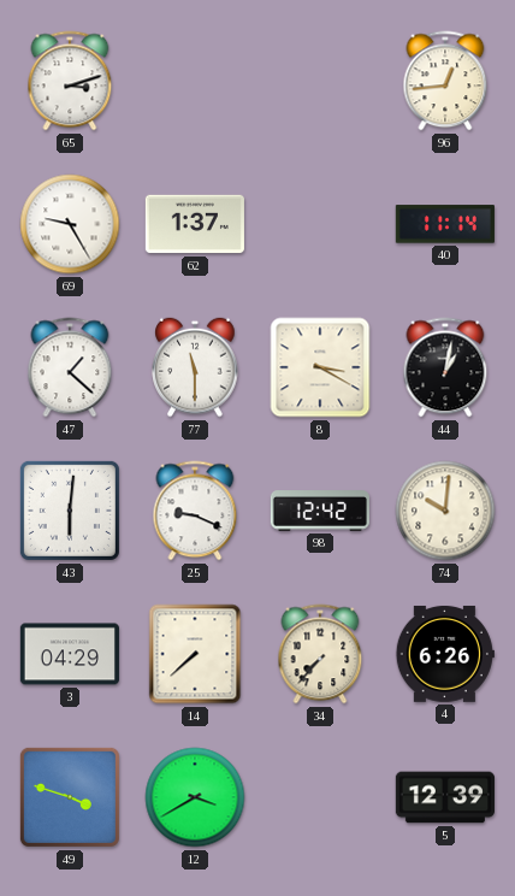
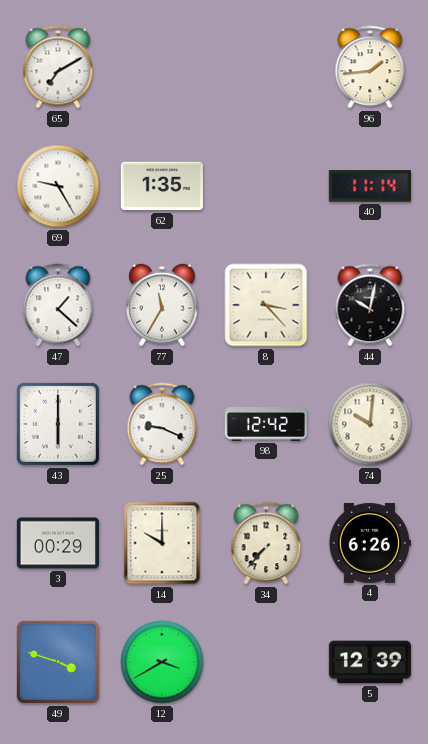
65: 3:12 -> 7:10 (58, 67)
96: 12:44 -> 1:44 (370, 67)
62: 1:37 -> 1:35 (162, 186)
77: 11:30 -> 11:35 (162, 305)
8: 3:20 -> 3:23 (266, 305)
44: 1:02 -> 10:02 (370, 305)
43: 6:01 -> 6:00 (58, 424)
3: 04:29 -> 00:29 (58, 543)
14: 7:38 -> 10:00 (162, 543)
